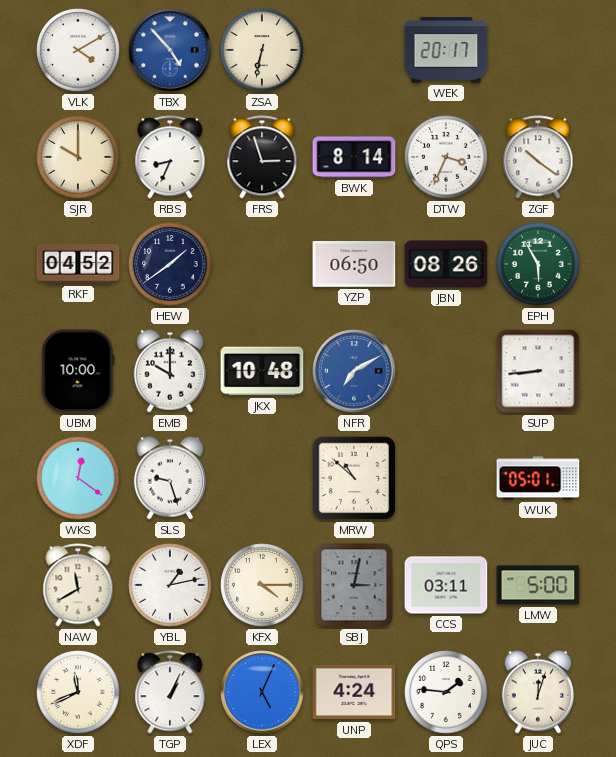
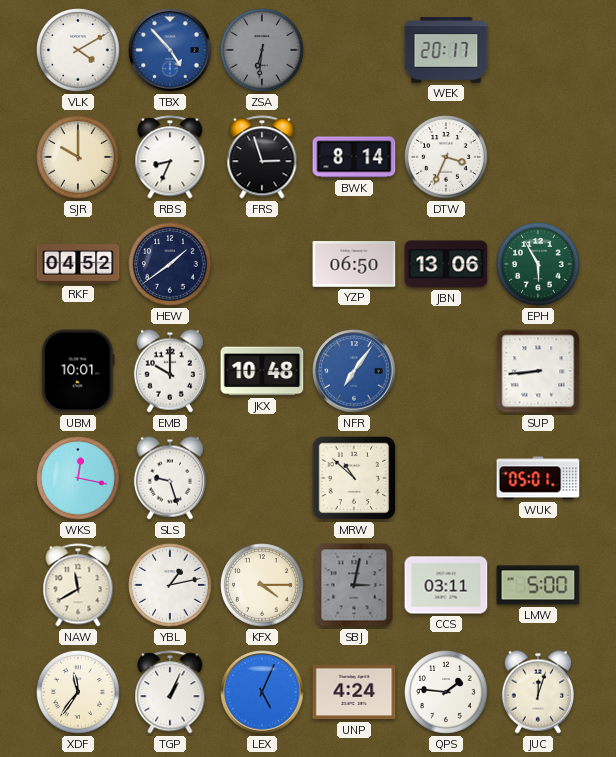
ZSA: 6:32 -> 6:31 (262, 50)
ZSA dial: cream -> grey (262, 50)
ZGF: 10:21 -> none (538, 157)
JBN: 08:26 -> 13:06 (446, 264)
UBM: 10:00 -> 10:01 (78, 371)
NFR: 7:10 -> 7:06 (354, 371)
WKS: 12:21 -> 12:17 (78, 478)
XDF: 11:41 -> 11:36 (78, 692)
